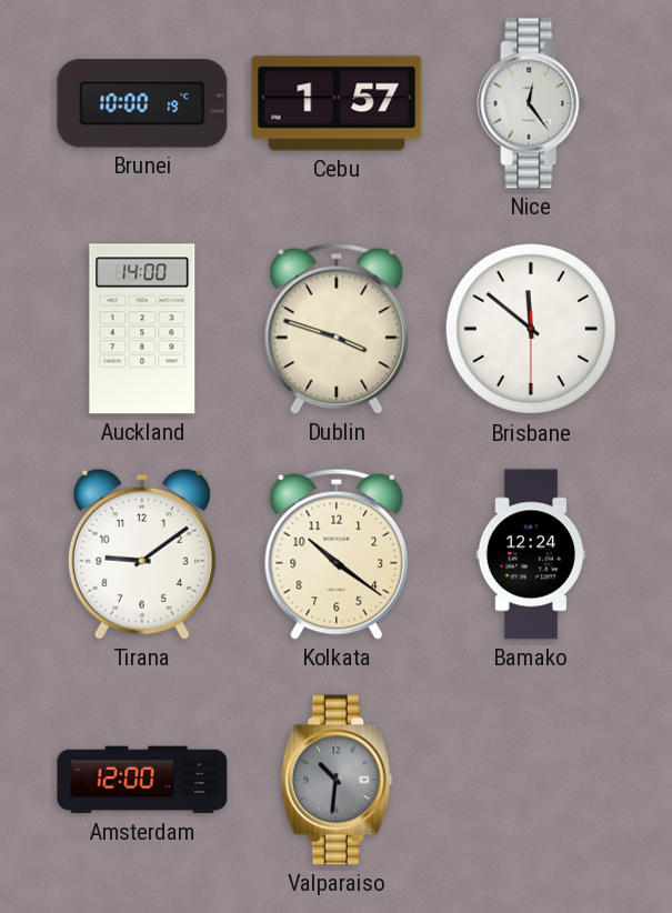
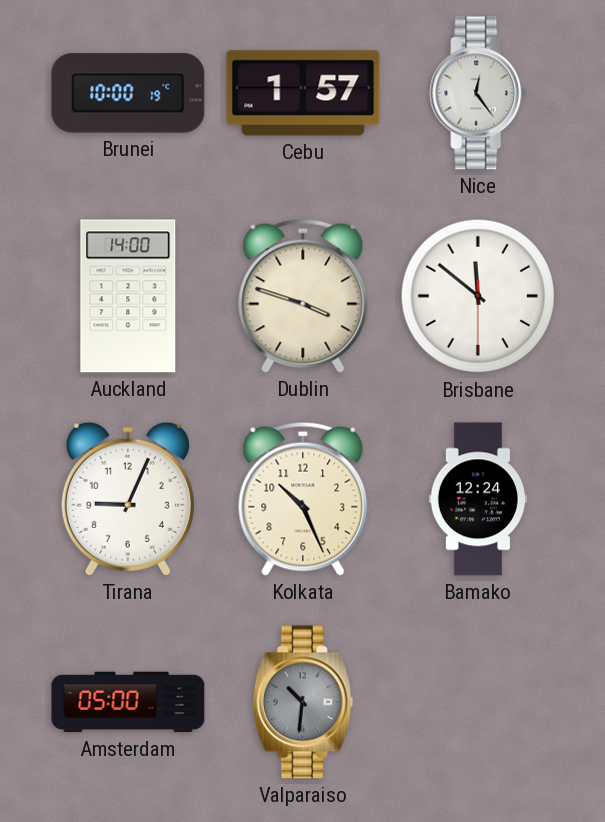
Tirana: 9:09 -> 9:04 (128, 499)
Kolkata: 10:21 -> 10:26 (303, 499)
Amsterdam: 12:00 -> 05:00 (128, 702)
